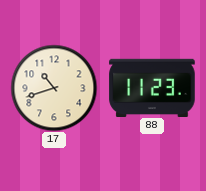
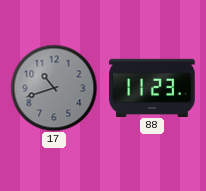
17 dial: cream -> grey (54, 88)
